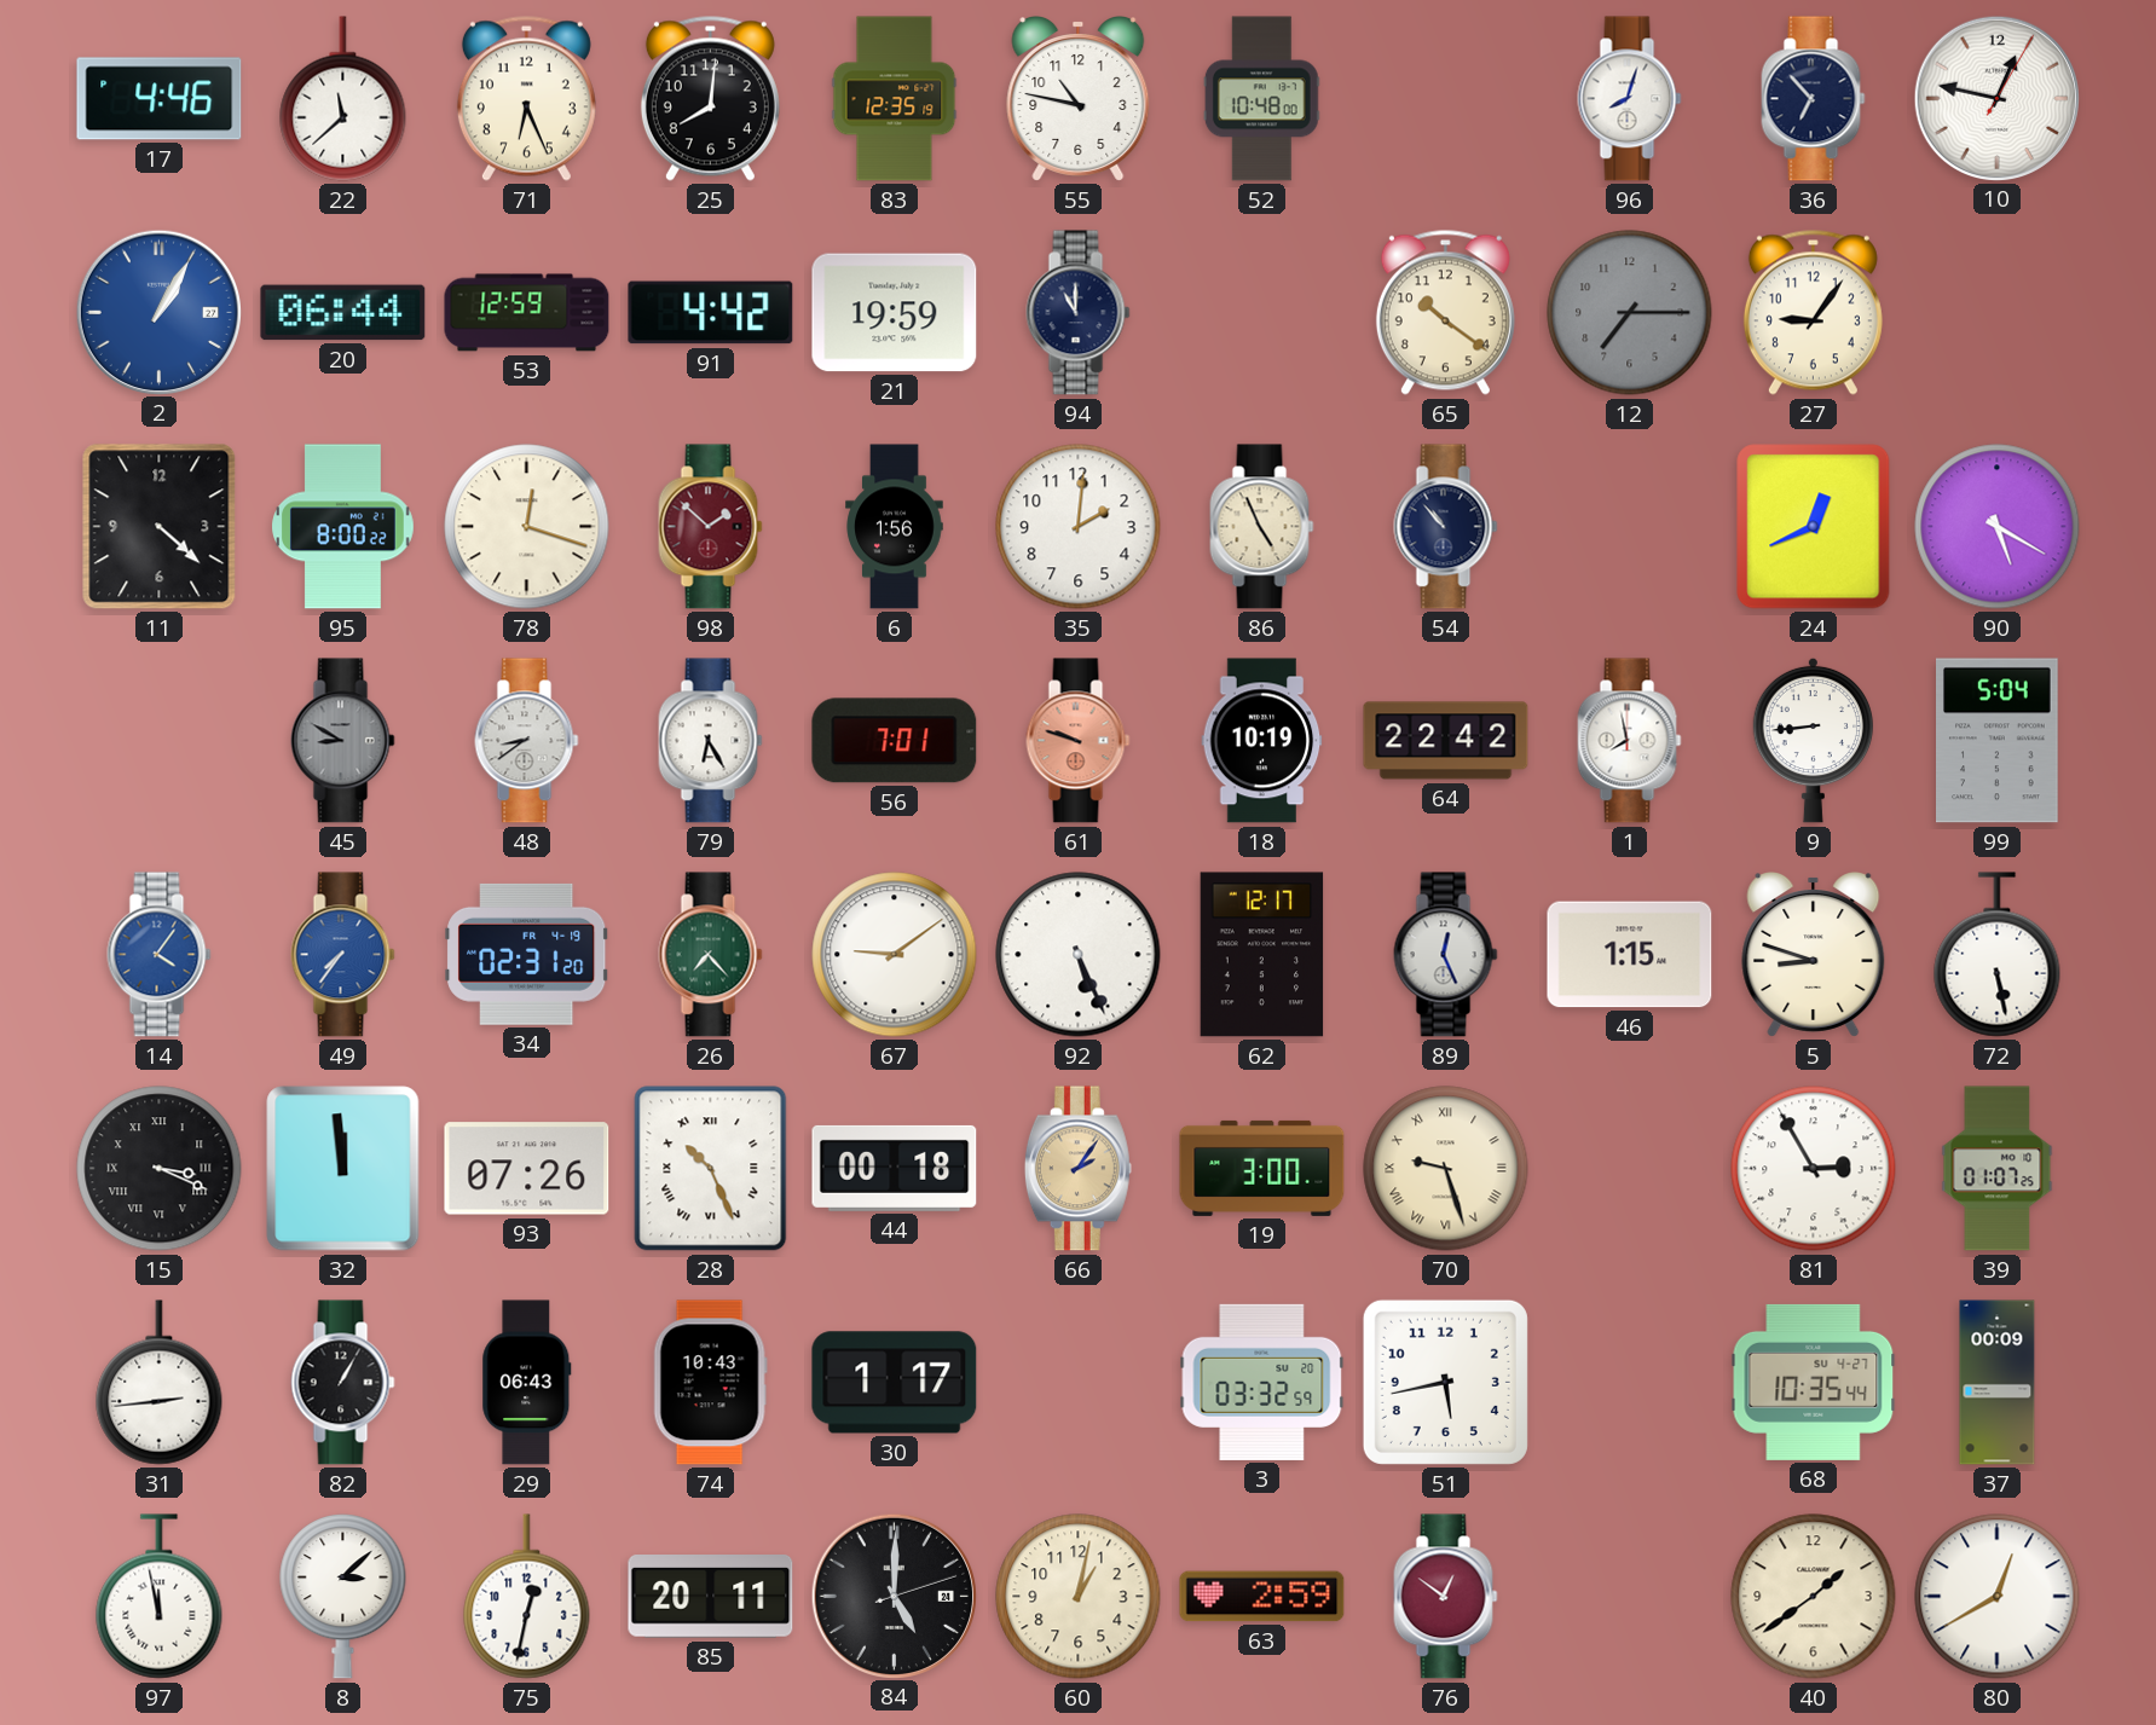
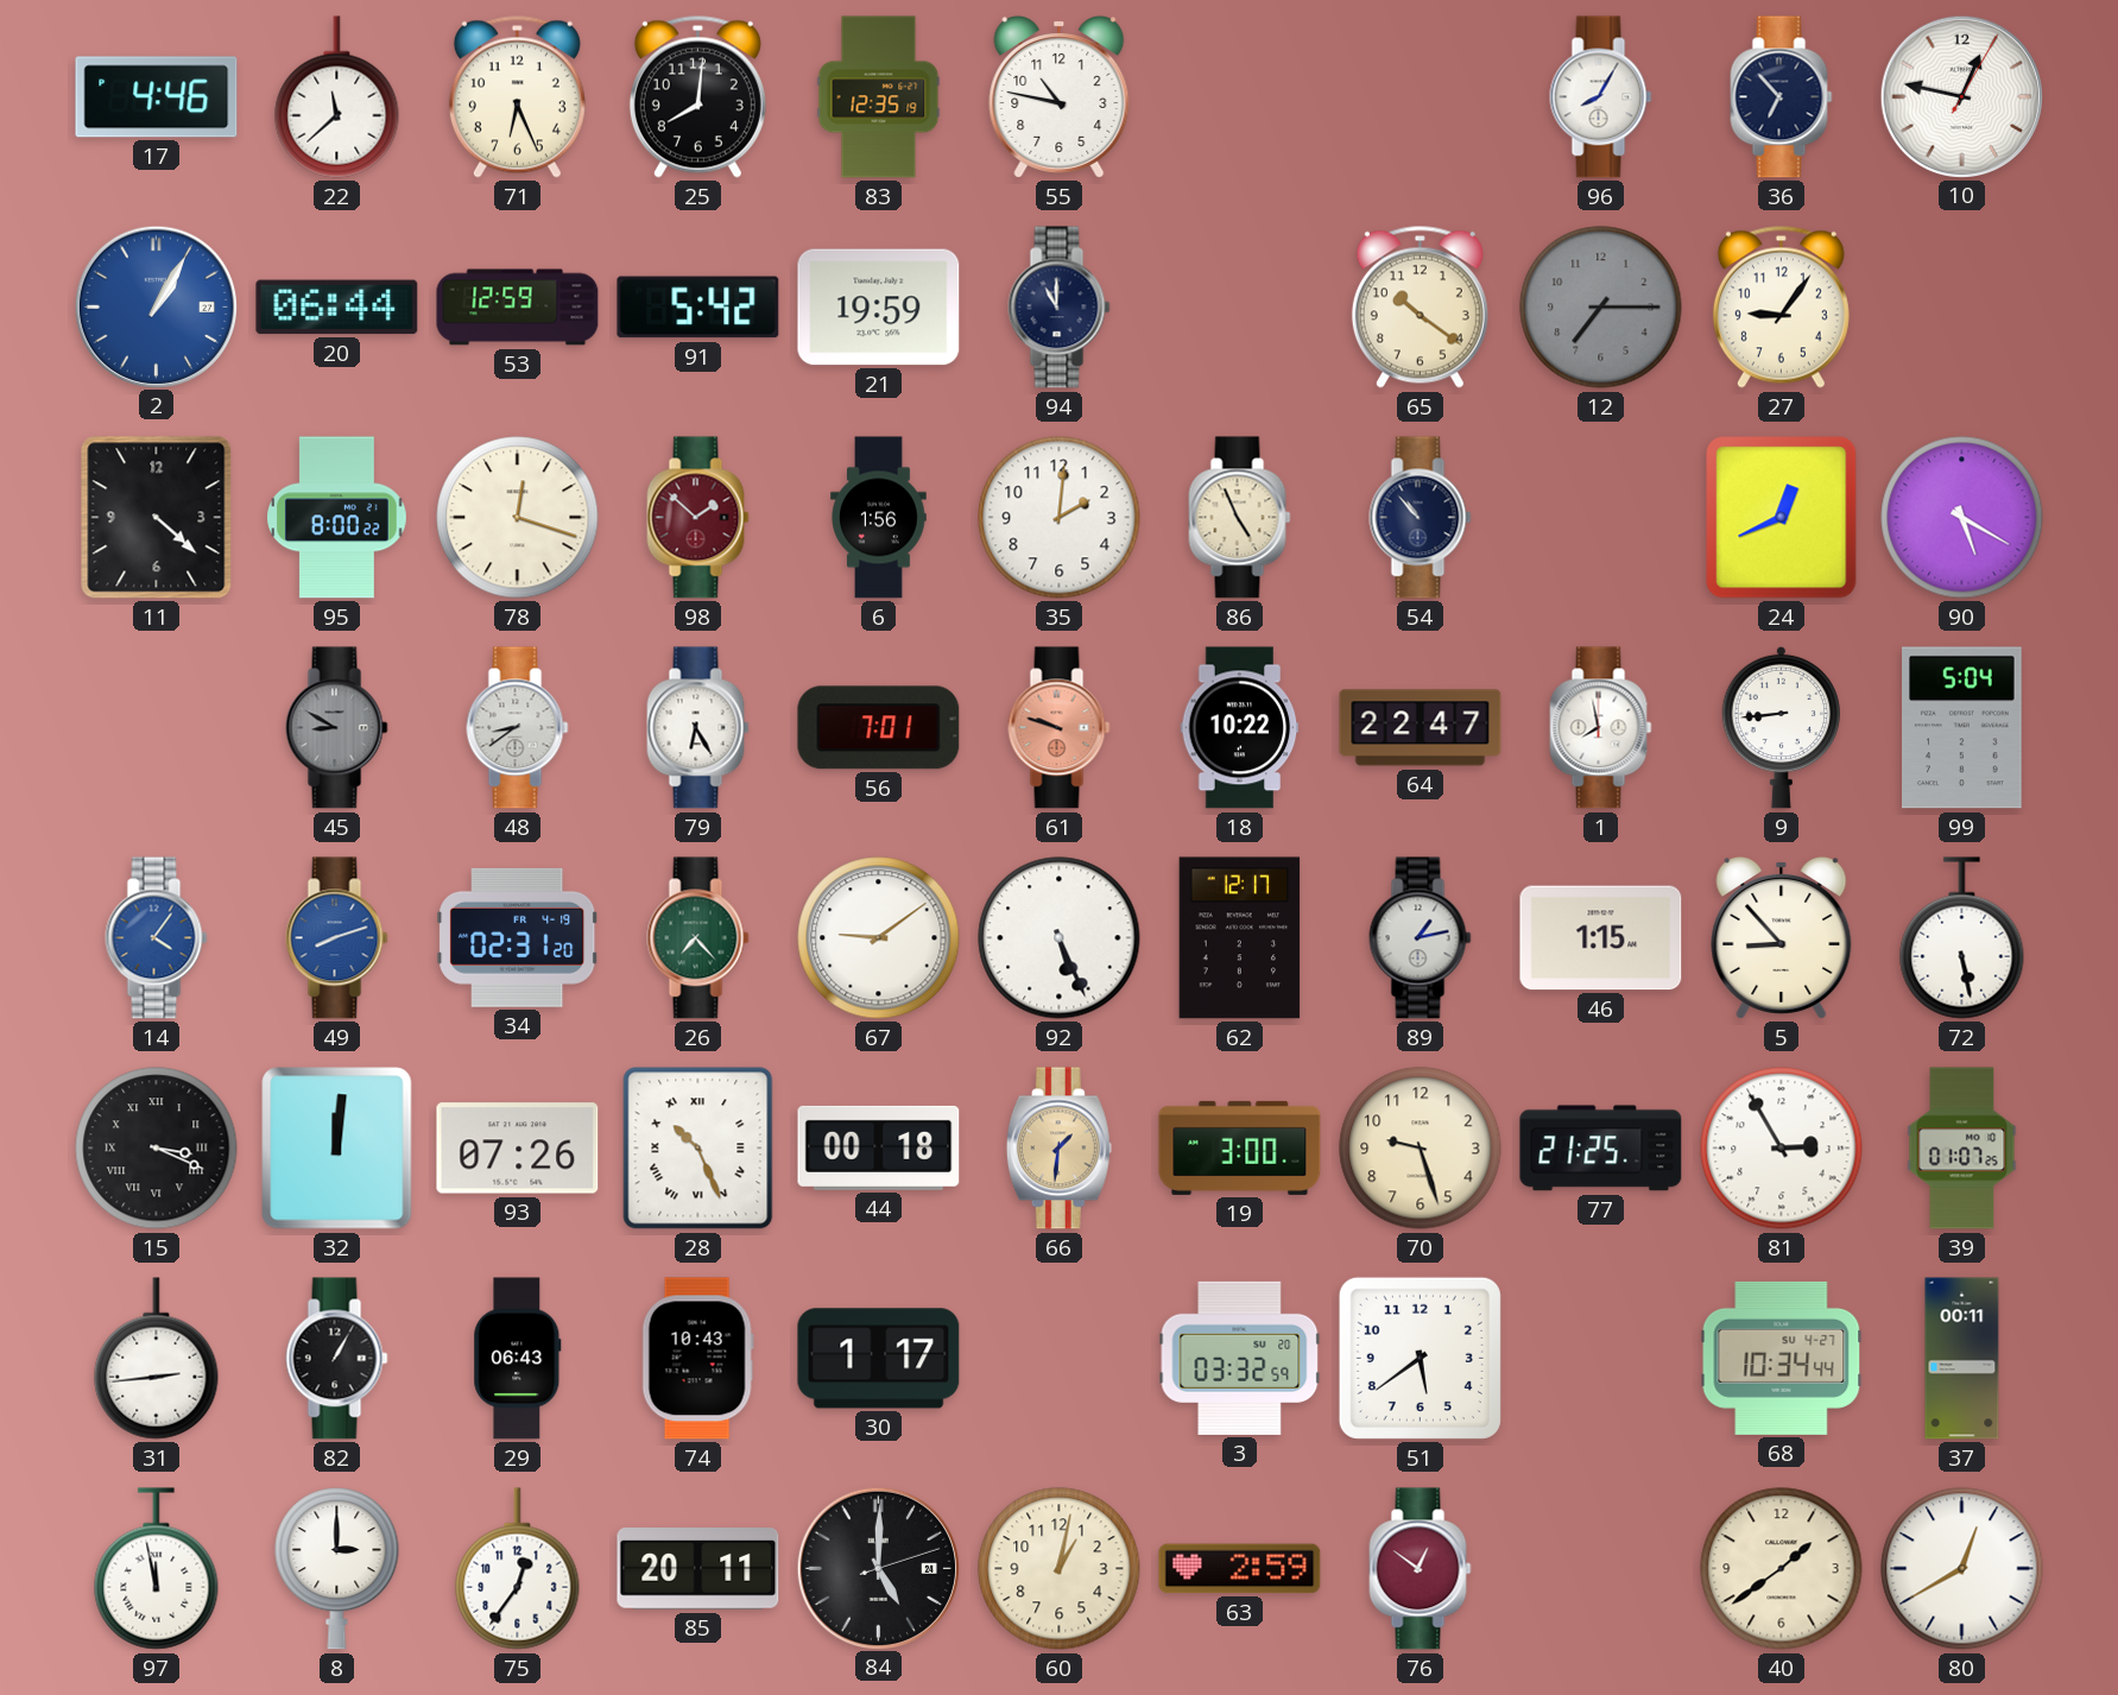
52: 10:48 -> none (1261, 99)
96: 8:03 -> 8:05 (1601, 97)
91: 4:42 -> 5:42 (698, 308)
18: 10:19 -> 10:22 (1240, 728)
64: 22:42 -> 22:47 (1421, 728)
49: 7:36 -> 8:12 (337, 938)
89: 12:26 -> 1:13 (1421, 938)
5: 8:48 -> 8:53 (1782, 938)
32: 11:59 -> 12:01 (337, 1149)
66: 2:06 -> 1:31 (1058, 1149)
70 numerals: Roman -> Arabic (1421, 1149)
77: none -> 21:25 (1601, 1149)
51: 5:43 -> 5:39 (1420, 1358)
68: 10:35 -> 10:34 (1782, 1358)
37: 00:09 -> 00:11 (1962, 1359)
8: 3:08 -> 3:00 (337, 1569)
75: 12:32 -> 12:36 (518, 1569)
